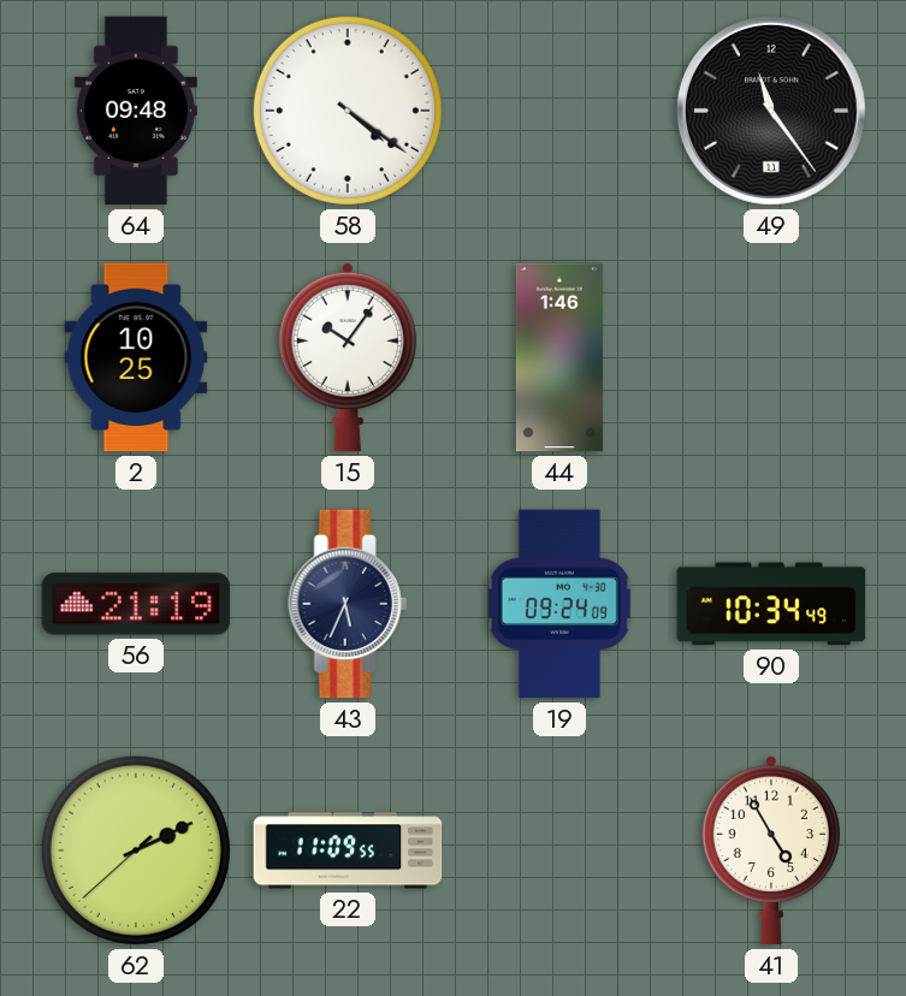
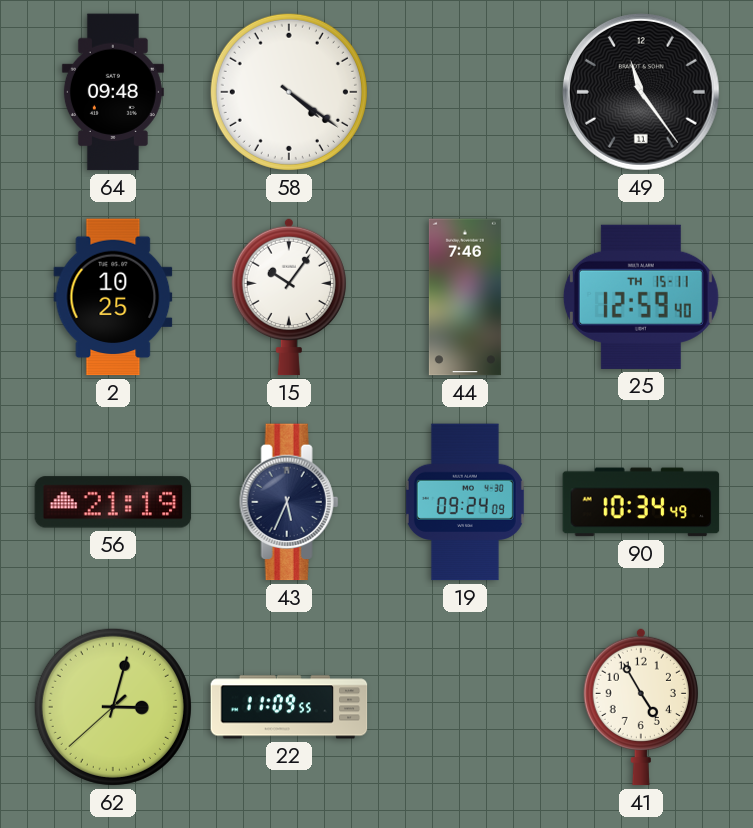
44: 1:46 -> 7:46 (465, 297)
25: none -> 12:59 (641, 297)
62: 2:10 -> 3:02 (113, 707)
